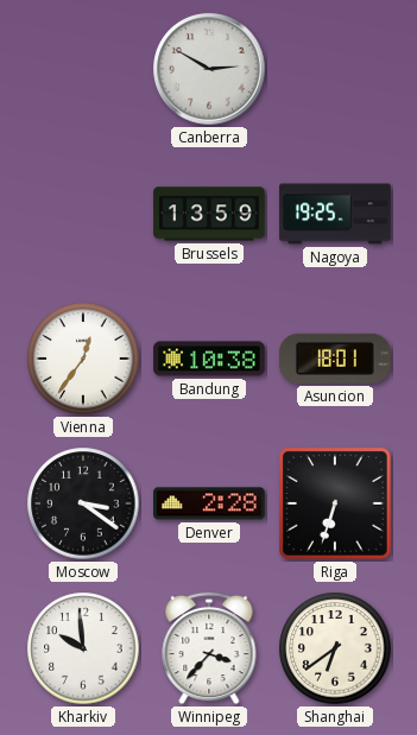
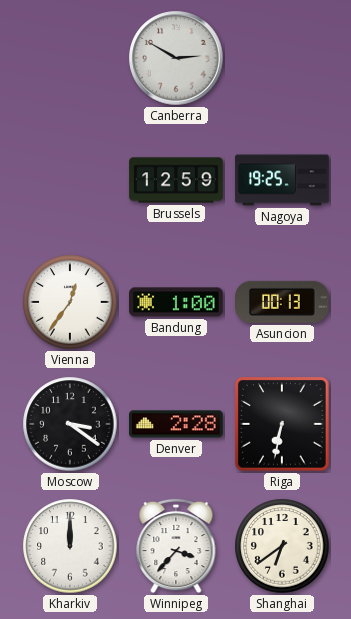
Brussels: 13:59 -> 12:59 (176, 180)
Bandung: 10:38 -> 1:00 (176, 302)
Asuncion: 18:01 -> 00:13 (283, 302)
Riga: 6:33 -> 6:32 (282, 424)
Kharkiv: 9:59 -> 12:00 (70, 546)
